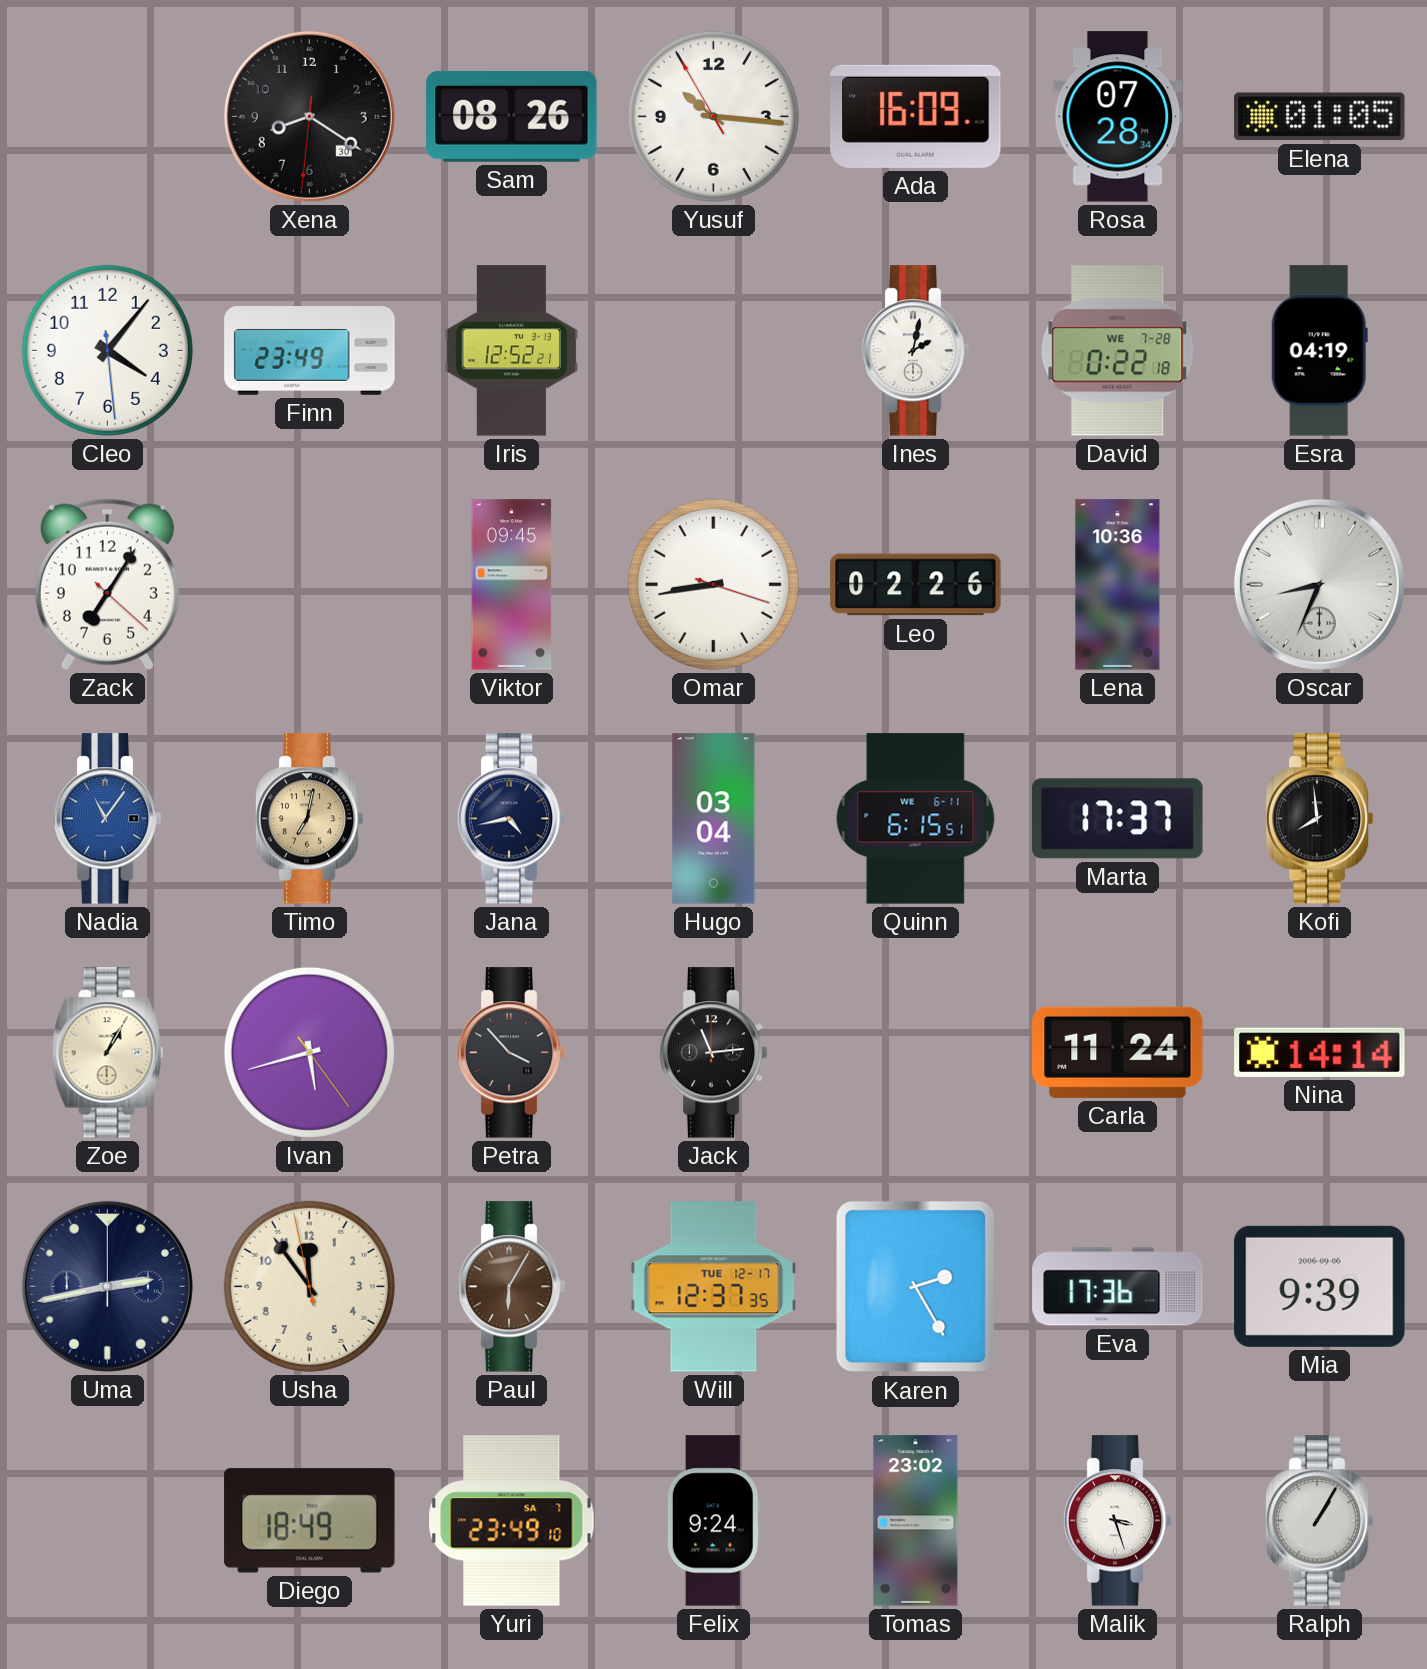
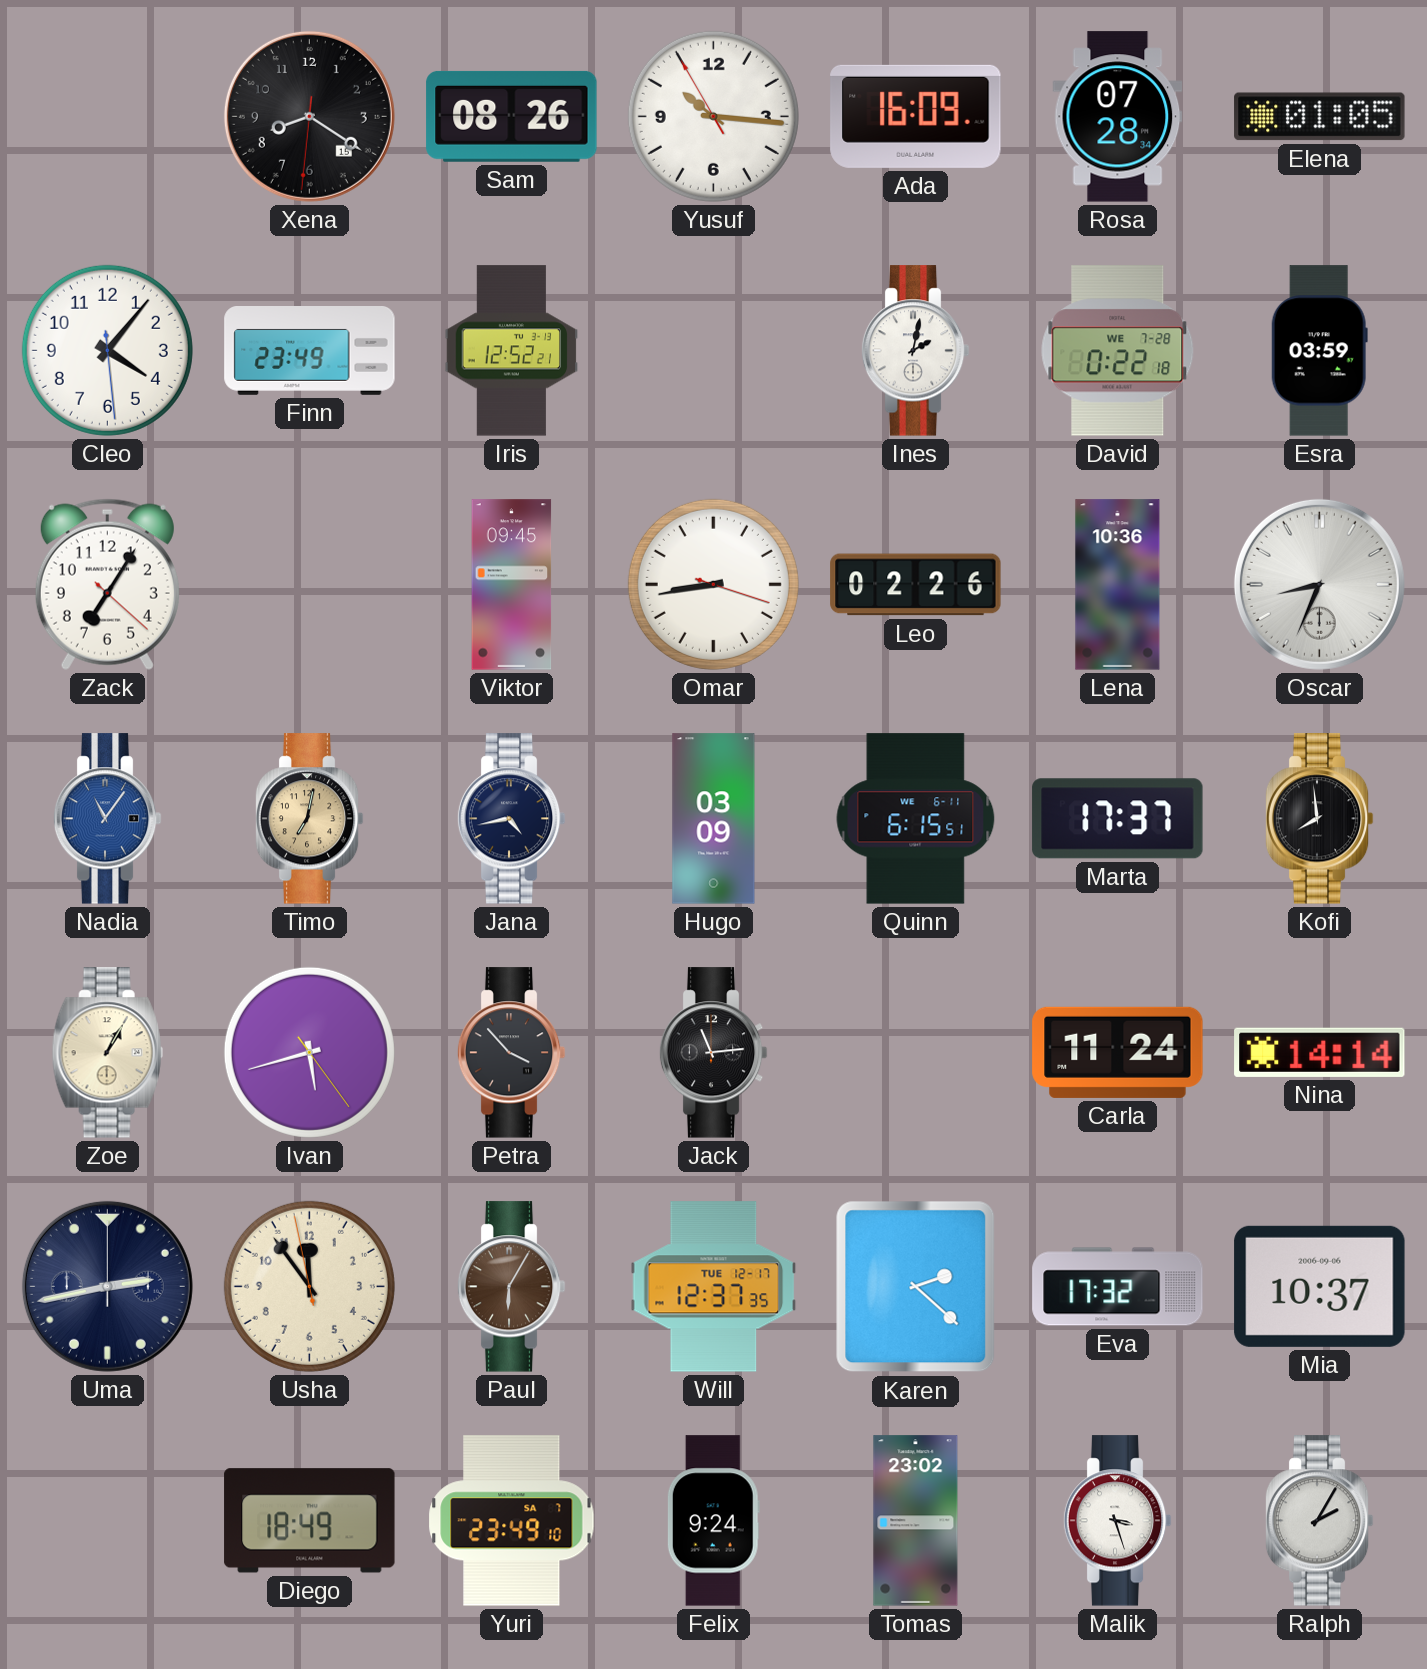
Xena date: 30 -> 15 (309, 116)
Esra: 04:19 -> 03:59 (1319, 351)
Hugo: 03:04 -> 03:09 (714, 819)
Karen: 2:25 -> 2:22 (916, 1287)
Eva: 17:36 -> 17:32 (1118, 1287)
Mia: 9:39 -> 10:37 (1320, 1286)
Ralph: 1:05 -> 2:05 (1319, 1521)
